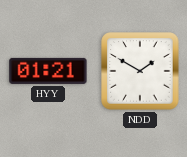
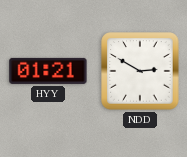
NDD: 1:50 -> 2:50 (140, 71)
